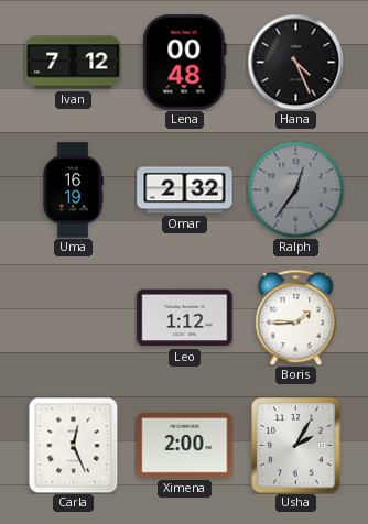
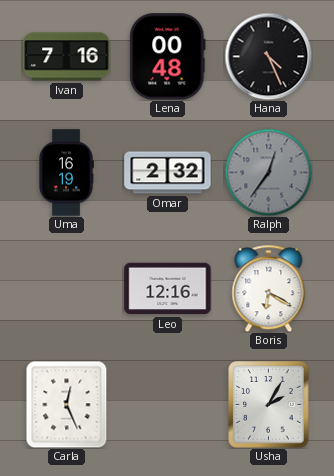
Ivan: 7:12 -> 7:16 (67, 57)
Leo: 1:12 -> 12:16 (168, 289)
Boris: 1:45 -> 6:20 (269, 288)
Ximena: 2:00 -> none (185, 446)
